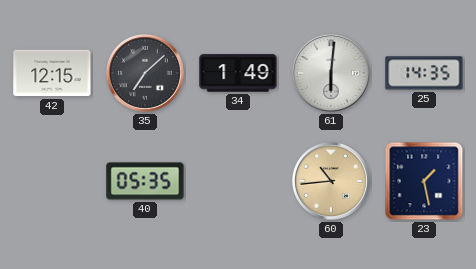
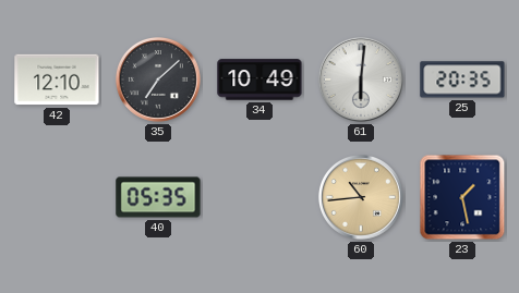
42: 12:15 -> 12:10 (57, 80)
34: 1:49 -> 10:49 (259, 80)
25: 14:35 -> 20:35 (462, 80)
